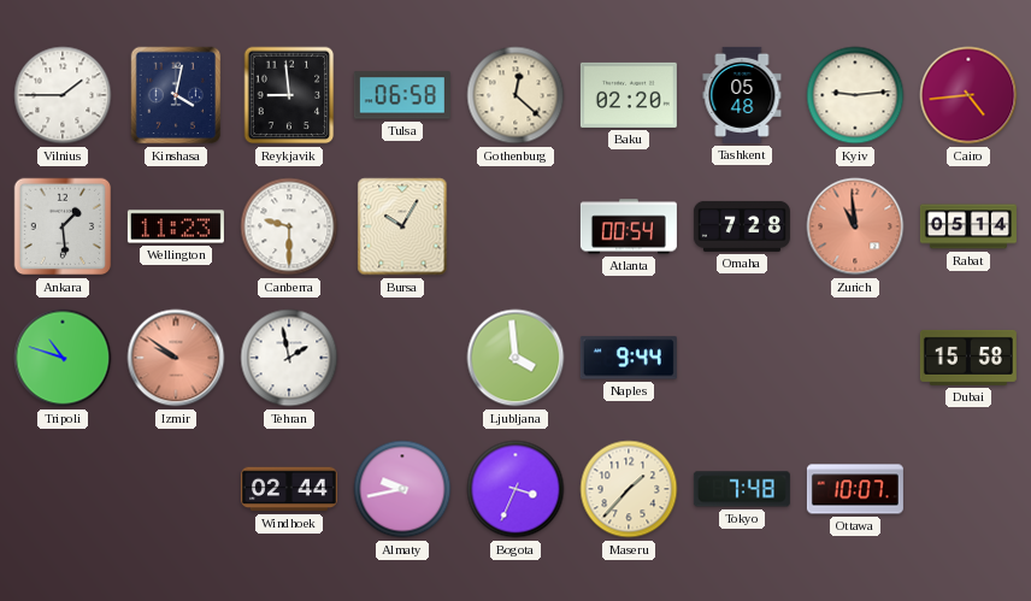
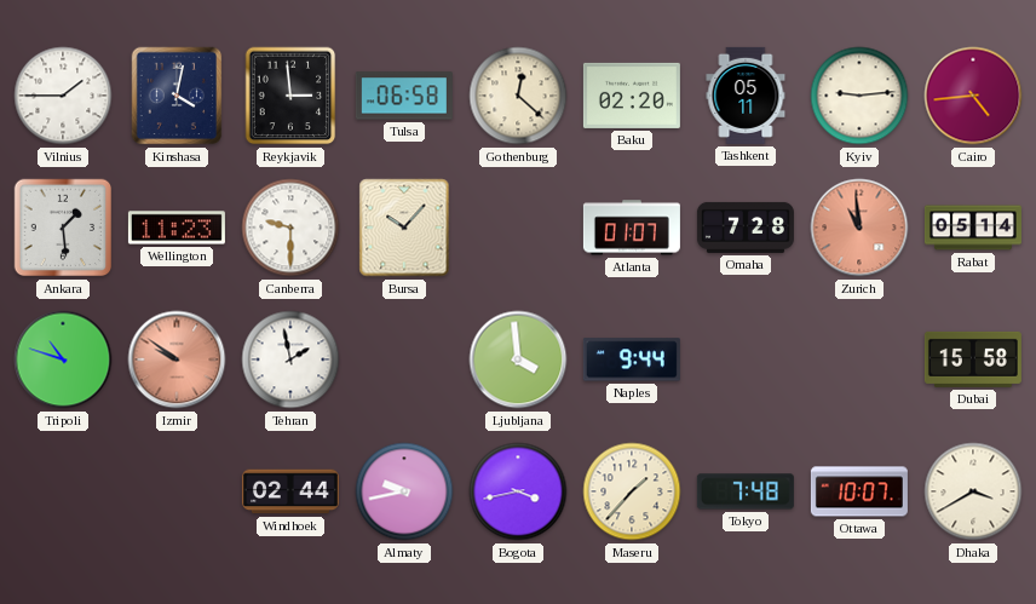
Reykjavik: 8:59 -> 2:59 (290, 96)
Tashkent: 05:48 -> 05:11 (746, 96)
Bursa: 10:05 -> 10:07 (404, 228)
Atlanta: 00:54 -> 01:07 (632, 228)
Bogota: 3:34 -> 3:43 (518, 491)
Dhaka: none -> 3:40 (973, 491)
